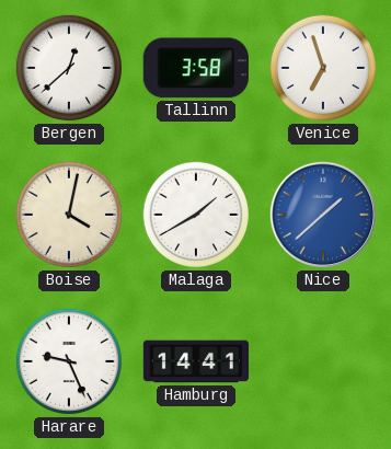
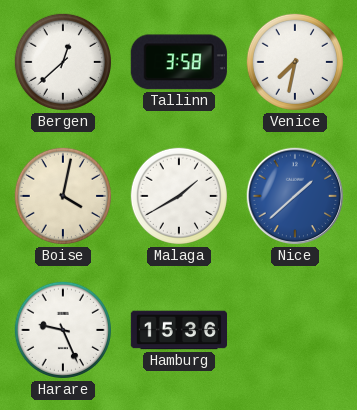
Venice: 6:57 -> 7:32 (295, 62)
Hamburg: 14:41 -> 15:36 (178, 330)
